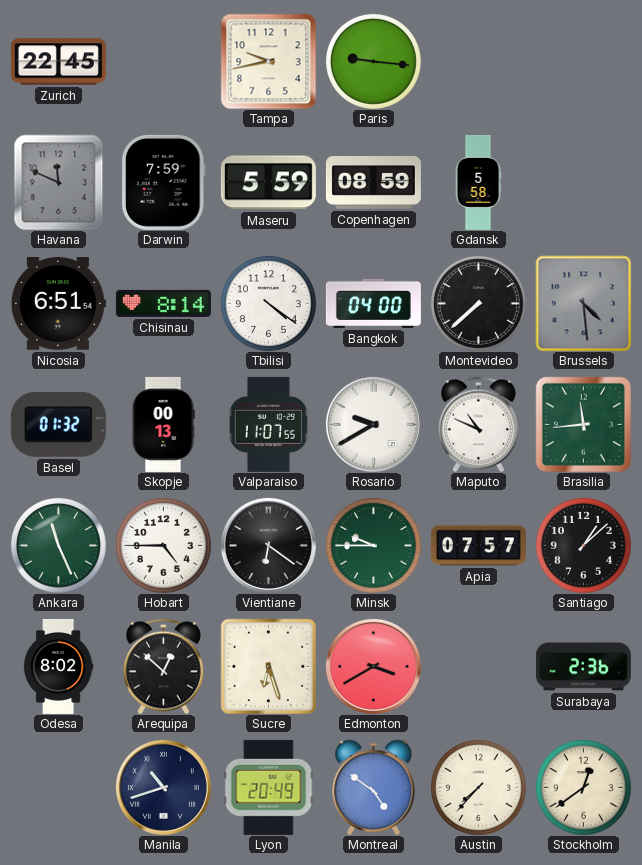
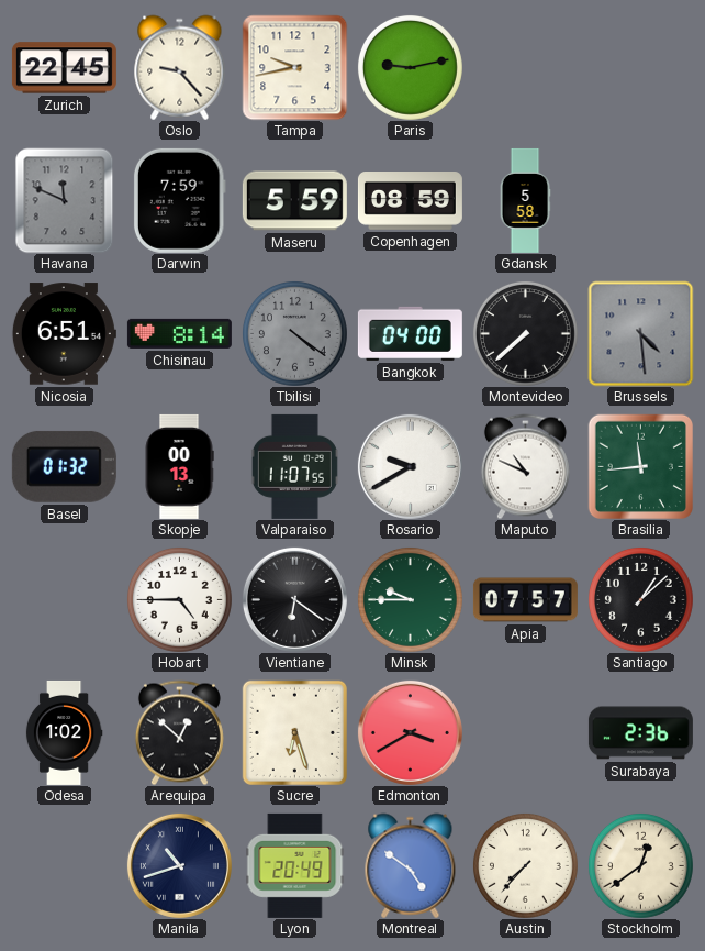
Oslo: none -> 9:23 (180, 67)
Paris: 9:16 -> 9:13 (410, 67)
Tbilisi dial: white -> grey (294, 333)
Ankara: 11:26 -> none (58, 545)
Odesa: 8:02 -> 1:02 (64, 732)
